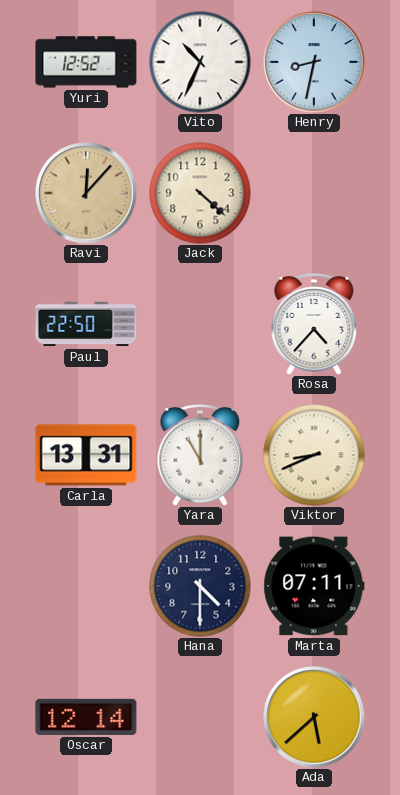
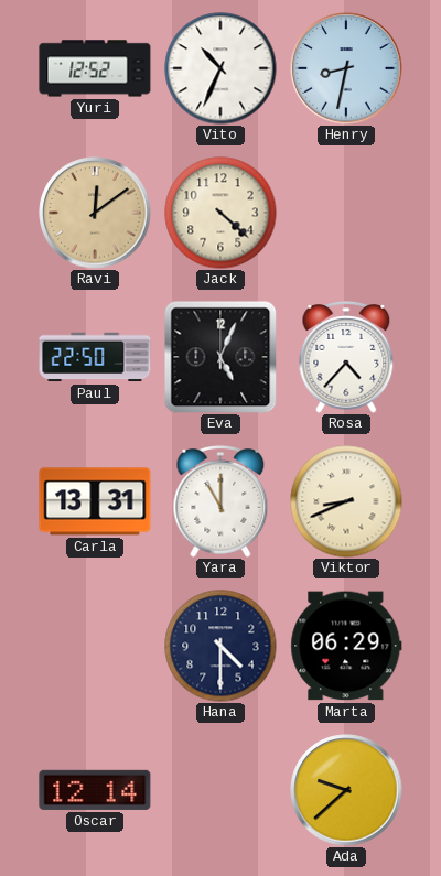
Ravi: 12:07 -> 12:09 (95, 213)
Eva: none -> 5:04 (220, 357)
Marta: 07:11 -> 06:29 (346, 646)
Ada: 5:38 -> 9:38 (346, 790)
